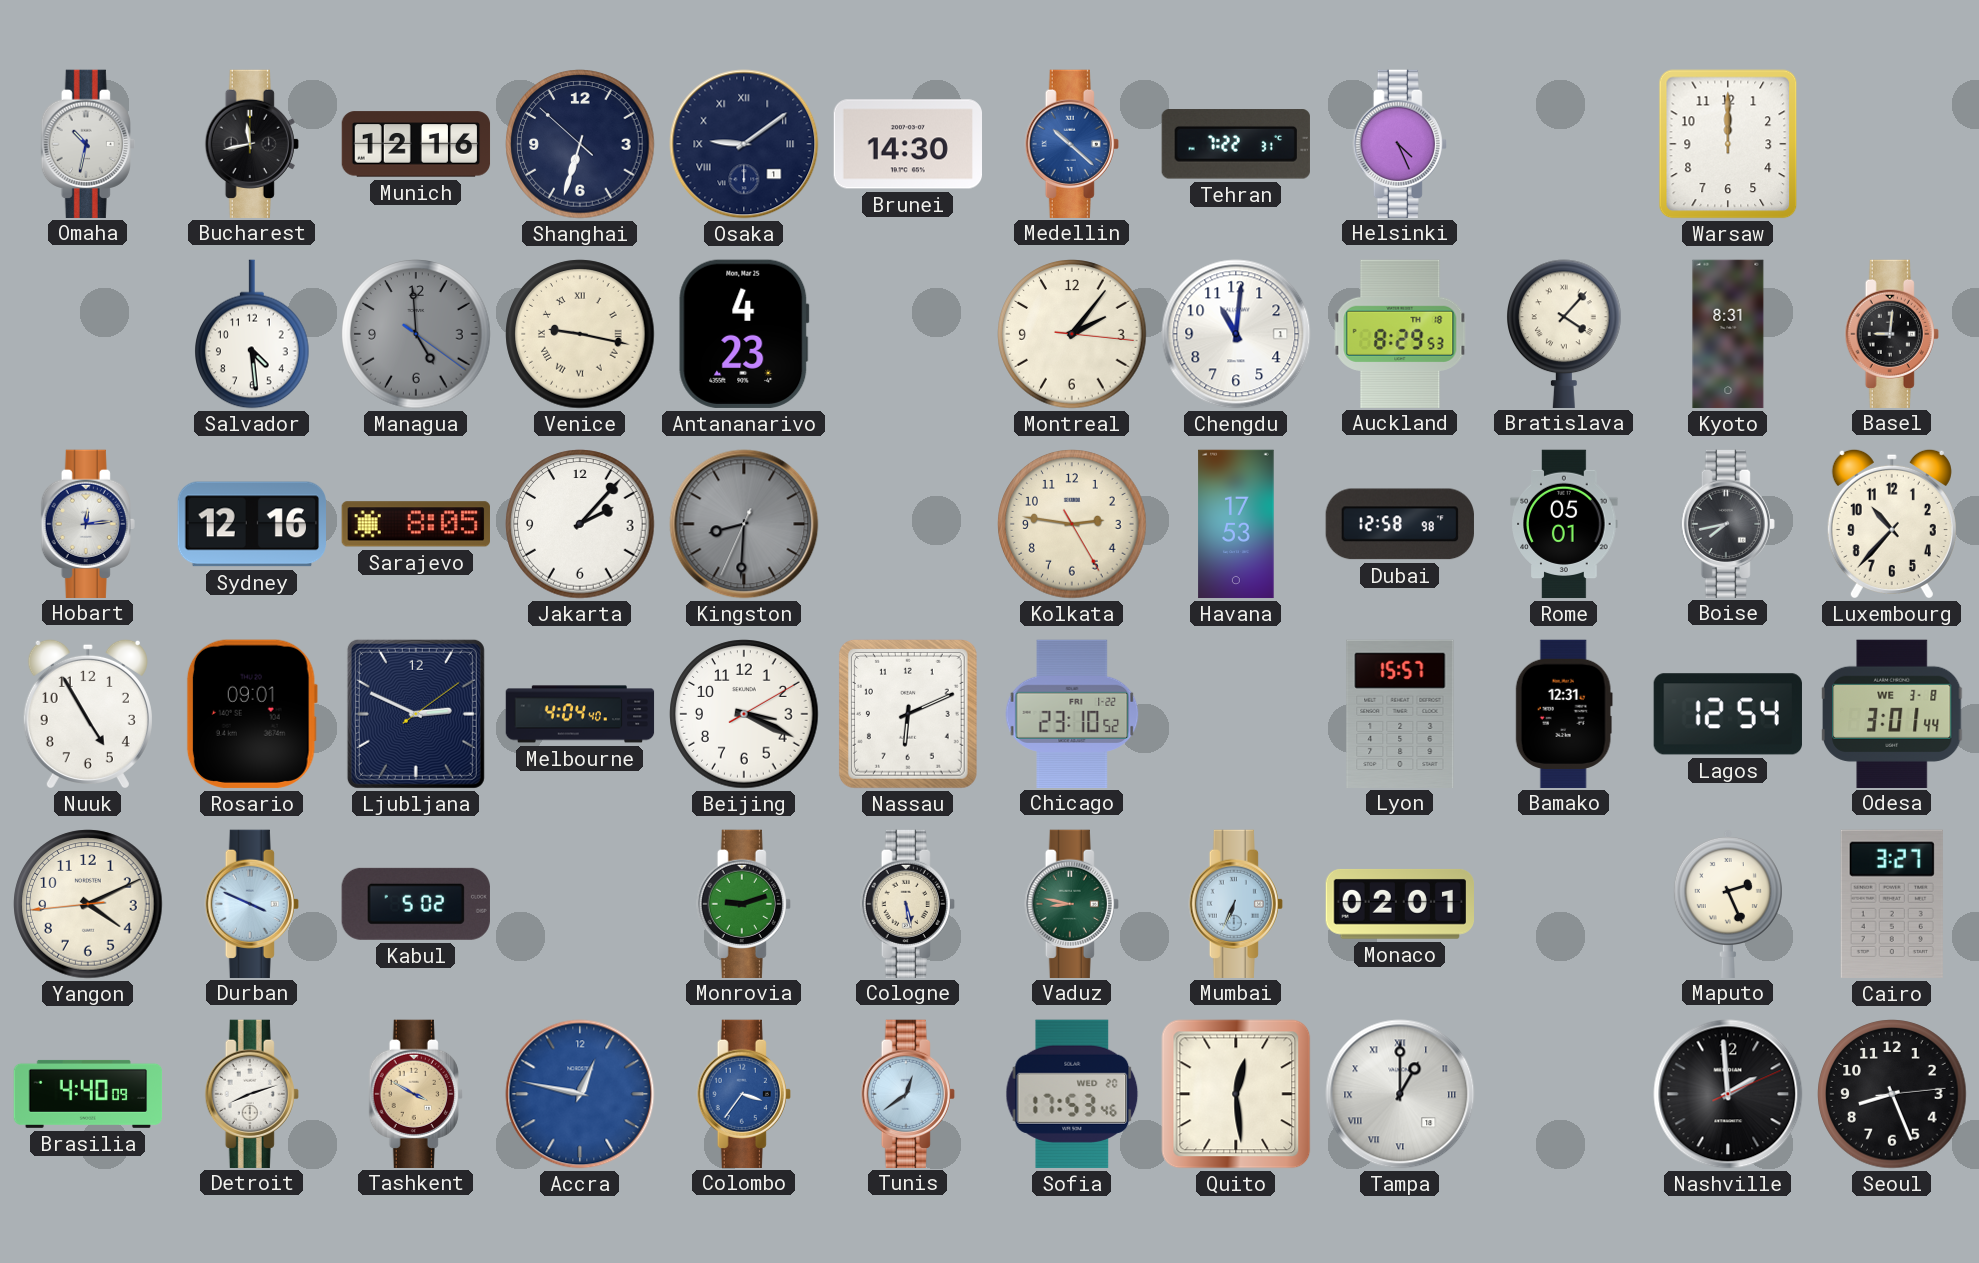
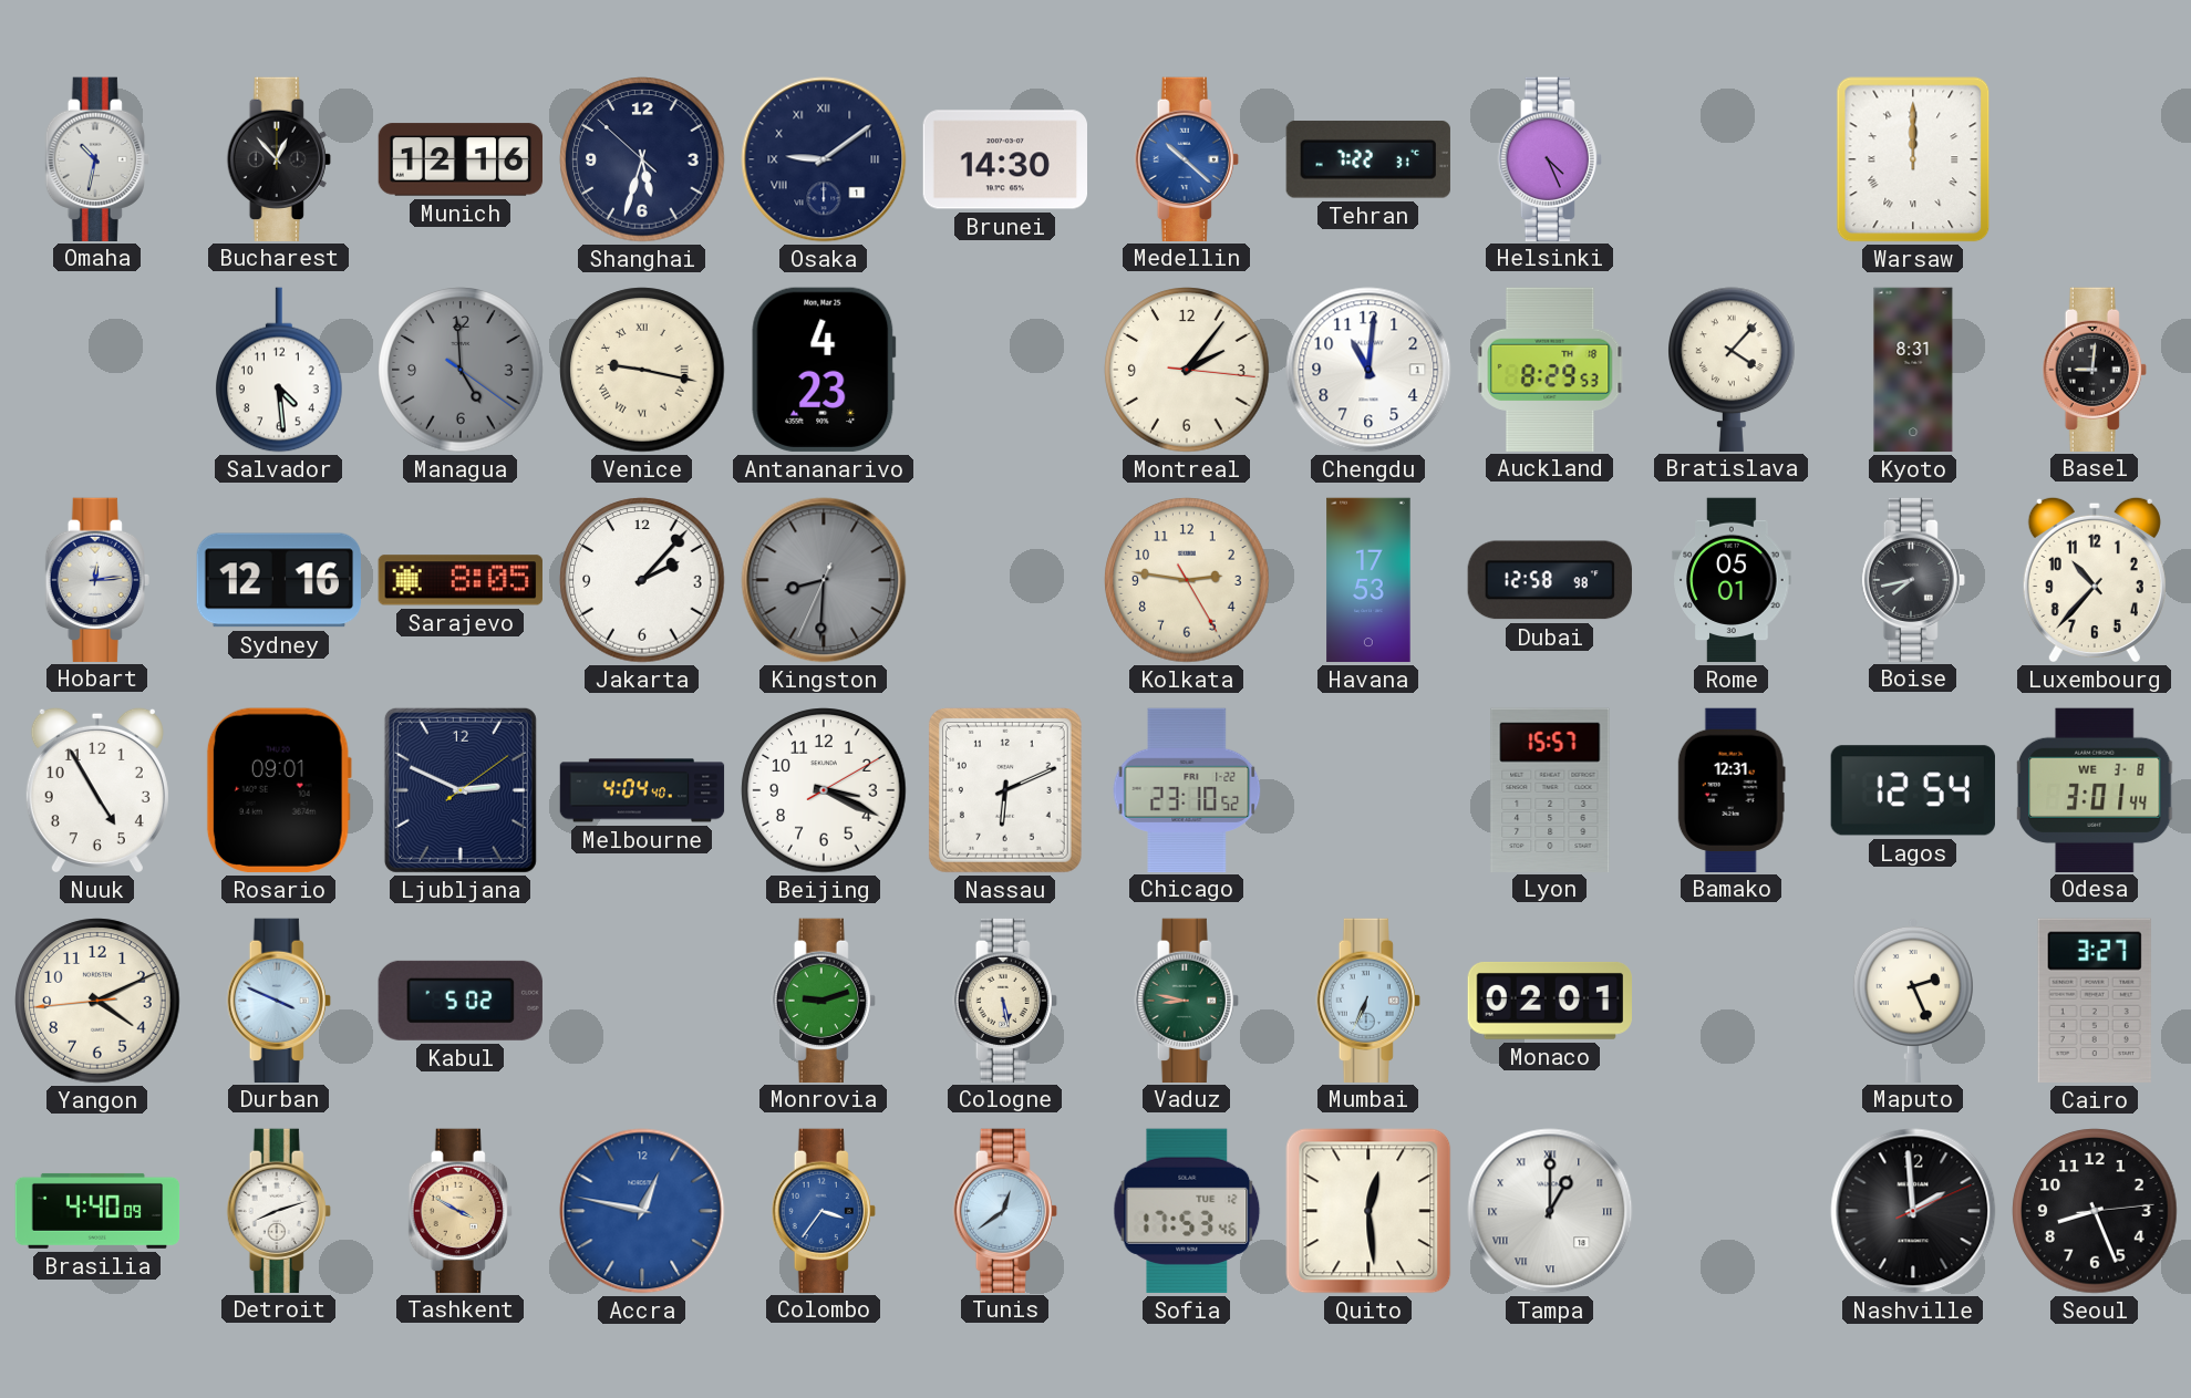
Bucharest: 11:43 -> 12:53 (279, 158)
Shanghai: 6:32 -> 5:32 (642, 159)
Warsaw numerals: Arabic -> Roman (1913, 159)
Sofia date: WED 20 -> TUE 12 (1187, 1211)
